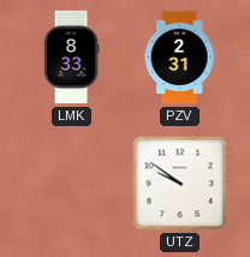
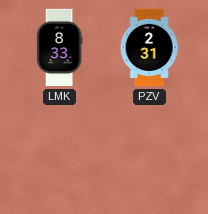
UTZ: 9:51 -> none (180, 184)
